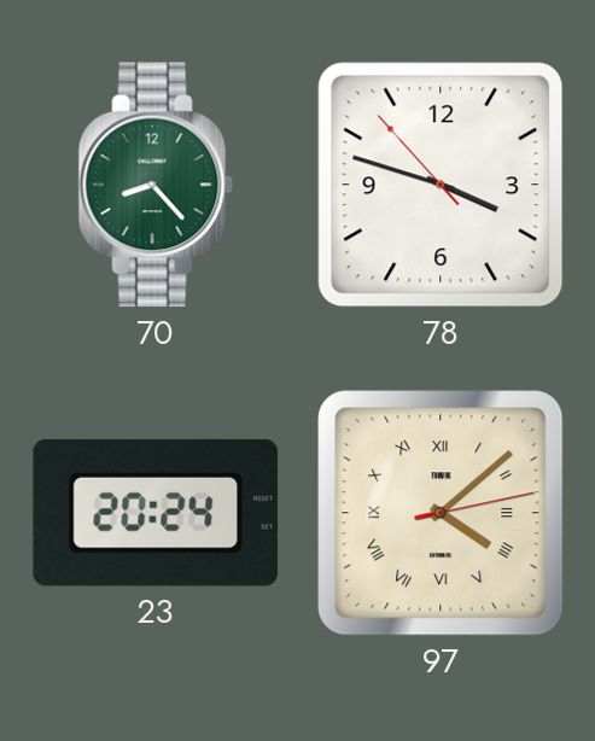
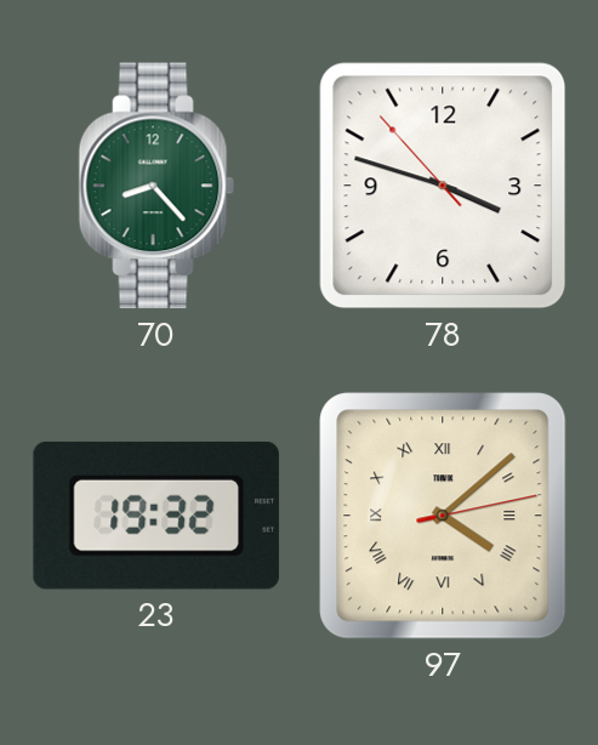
23: 20:24 -> 19:32 (156, 516)
